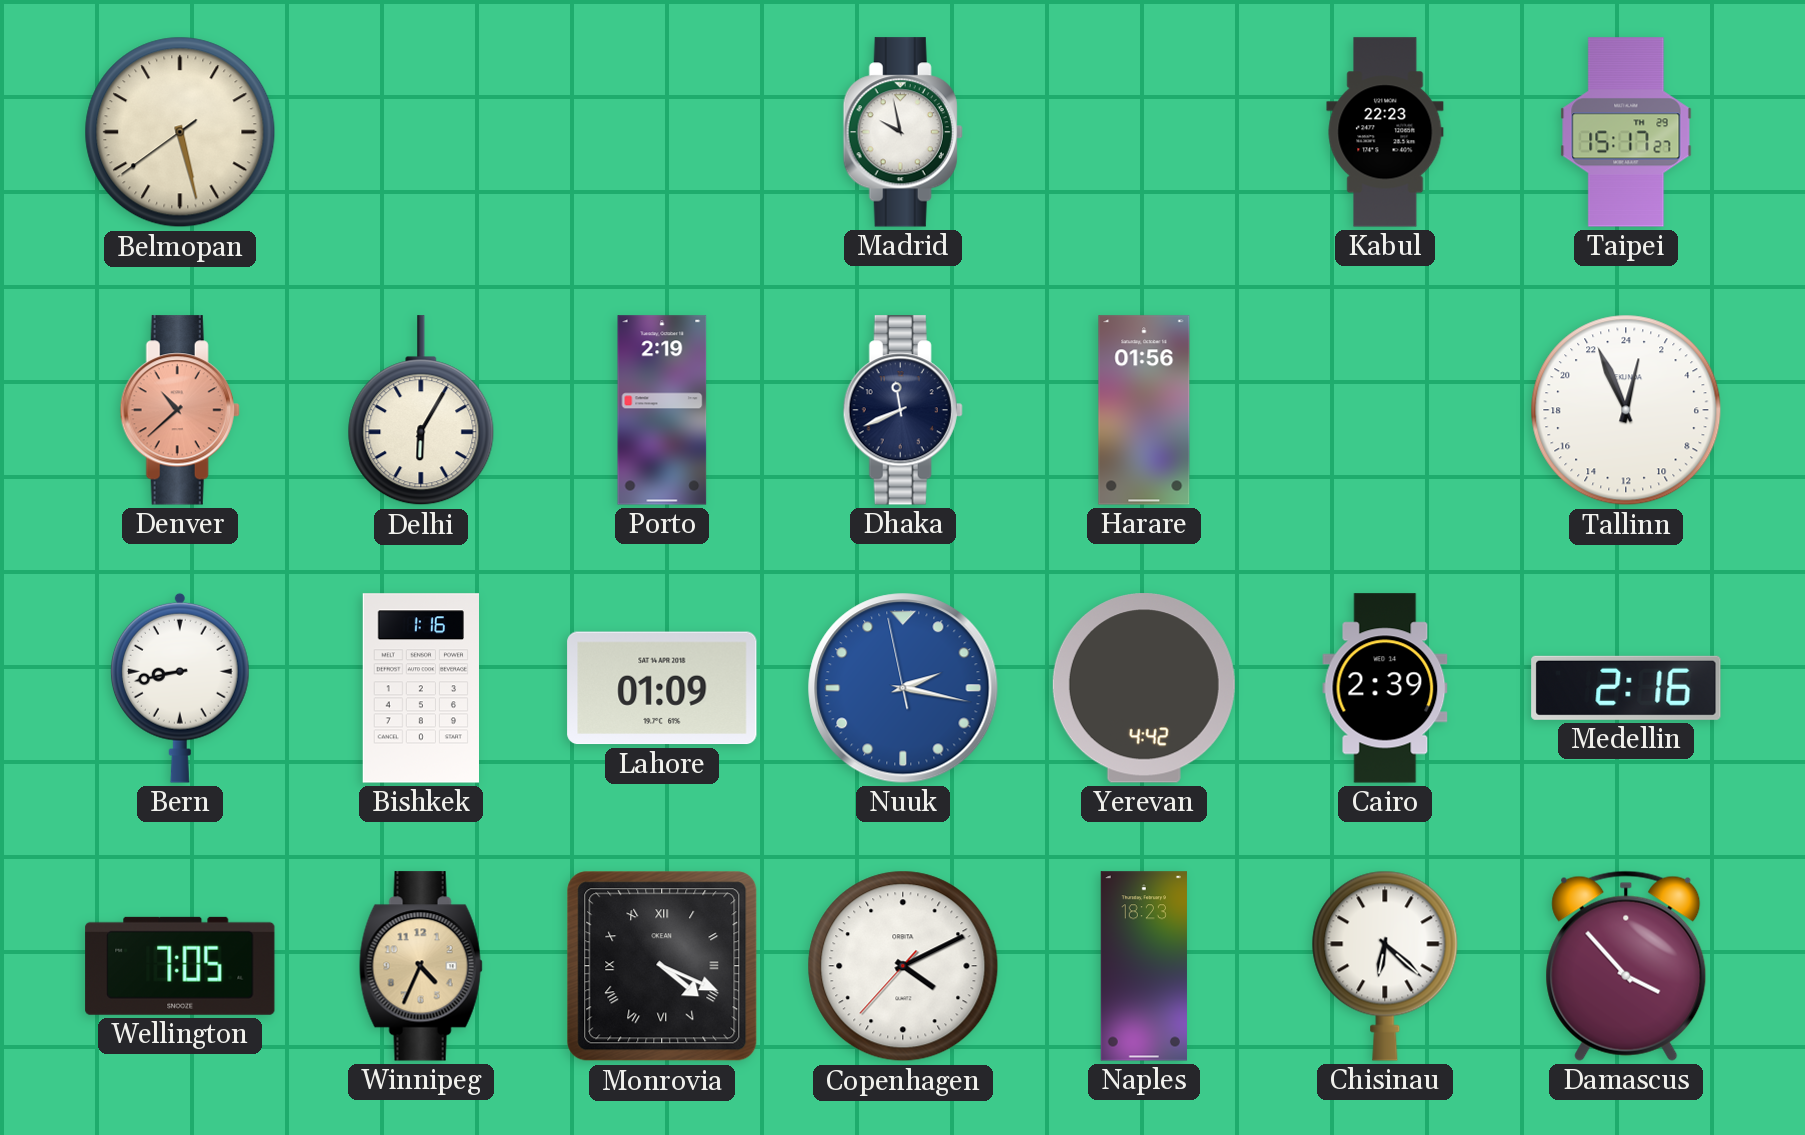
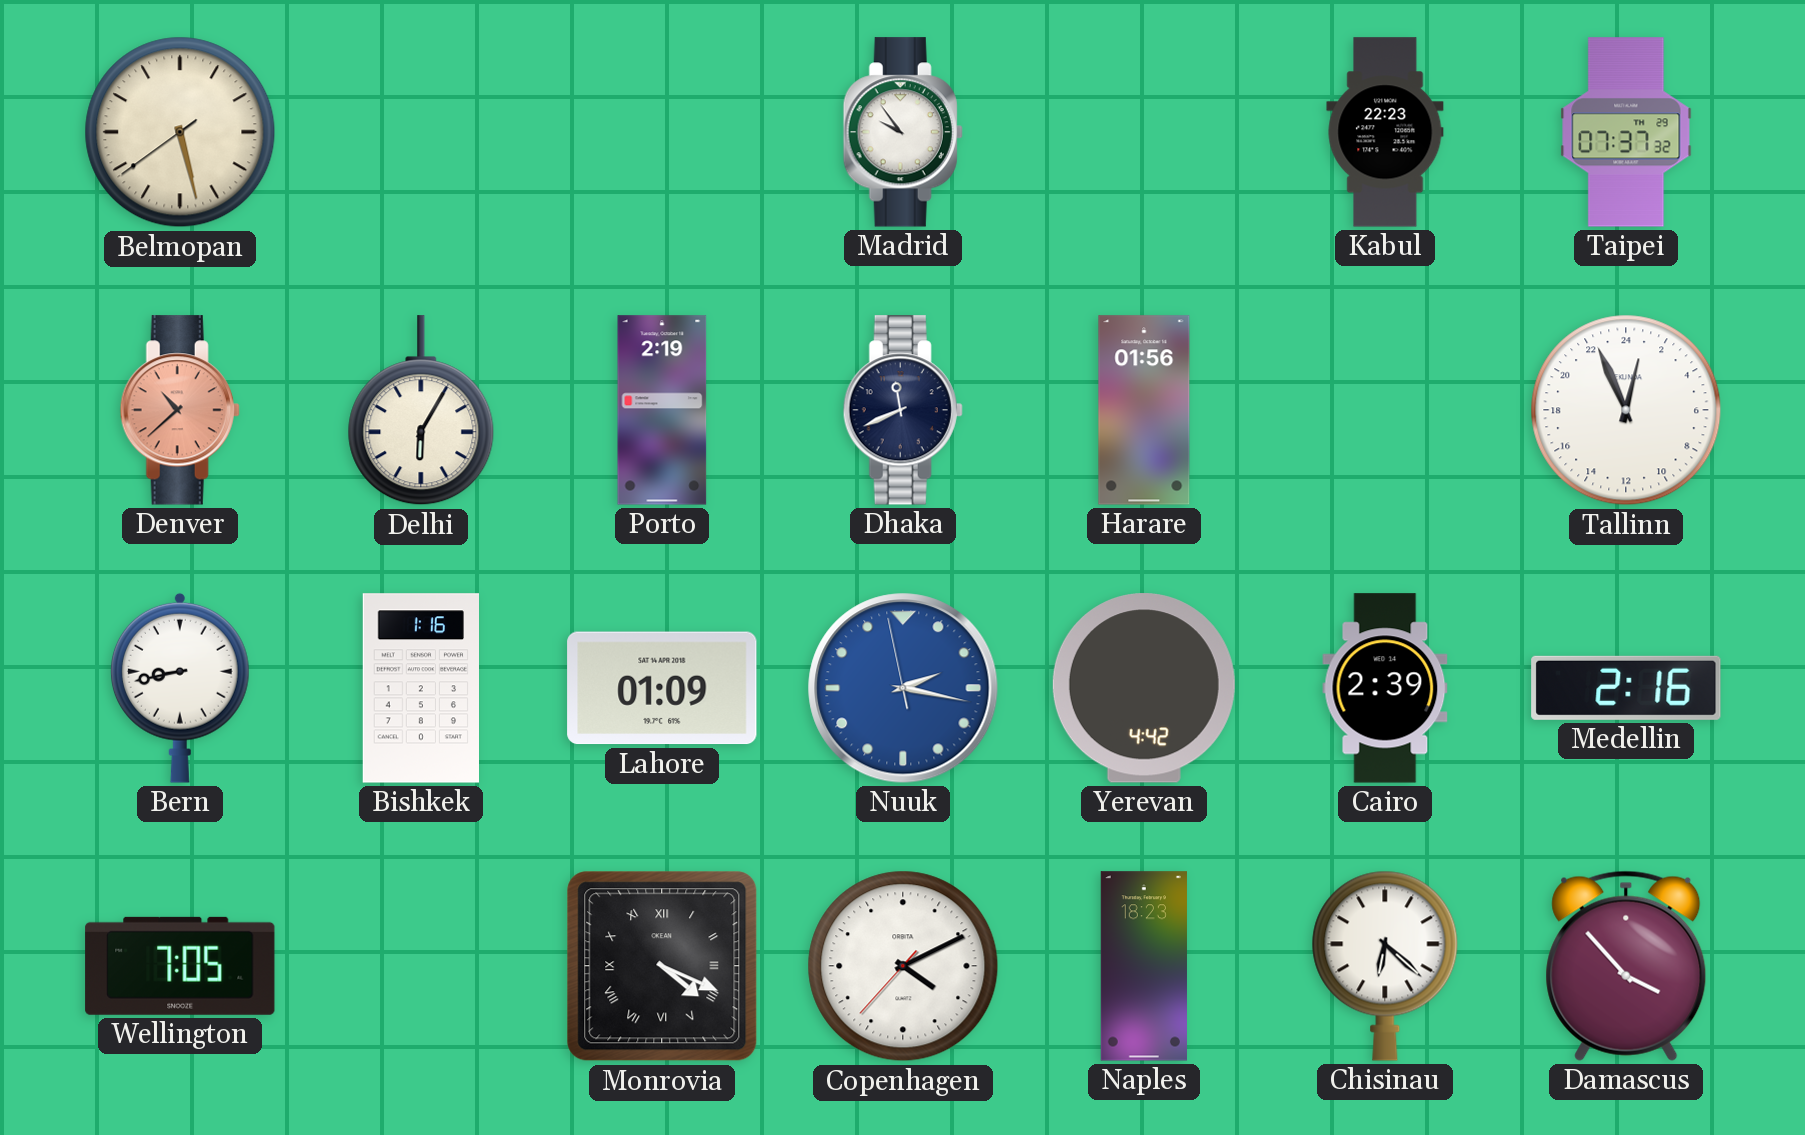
Madrid: 9:58 -> 9:54 (903, 132)
Taipei: 15:17 -> 07:37 (1626, 132)
Winnipeg: 4:34 -> none (421, 966)
